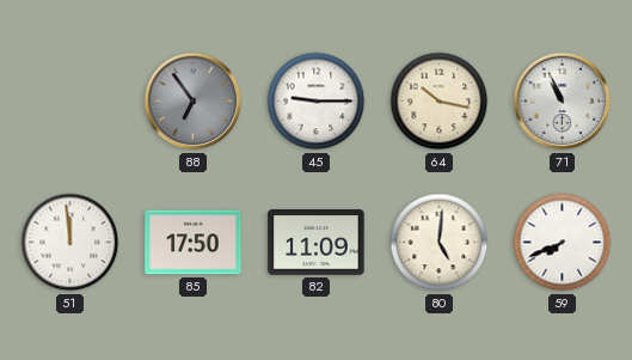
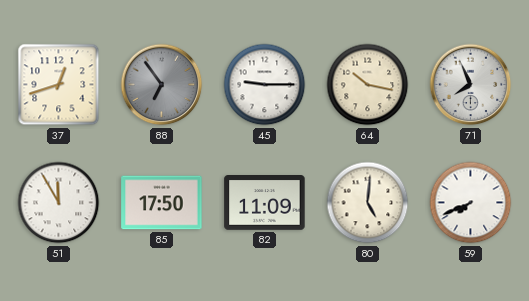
37: none -> 12:42 (59, 85)
71: 10:56 -> 7:56 (471, 85)
51: 11:59 -> 11:55 (59, 203)
